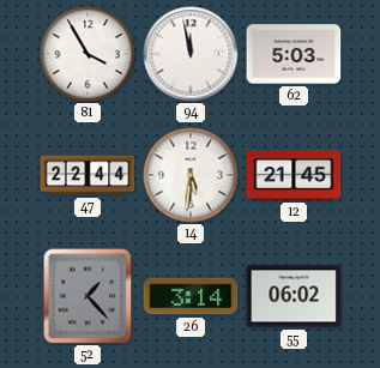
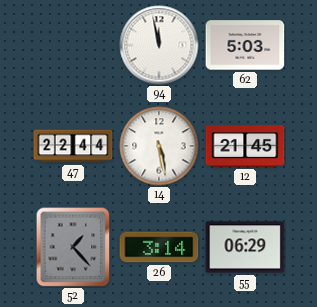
81: 3:55 -> none (88, 54)
14: 5:31 -> 5:28 (159, 146)
55: 06:02 -> 06:29 (245, 247)
